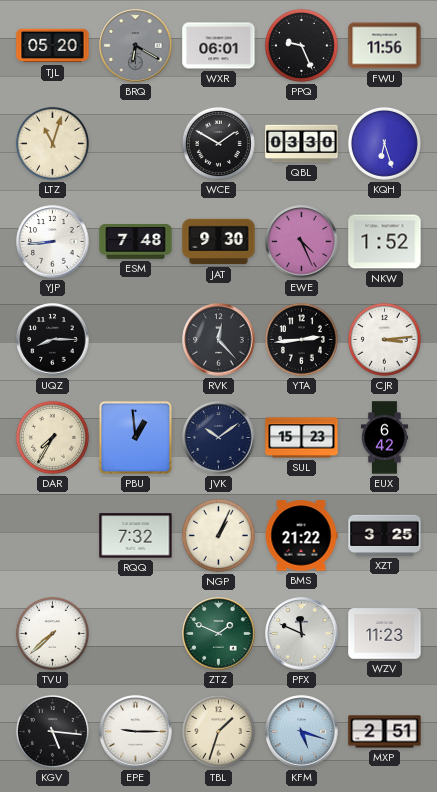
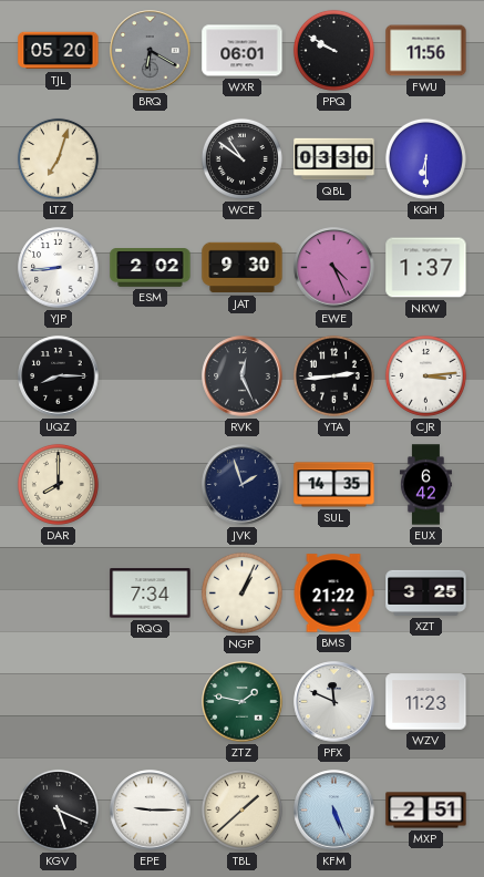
PPQ: 9:26 -> 9:50 (333, 50)
LTZ: 11:03 -> 7:03 (58, 158)
WCE: 1:50 -> 10:51 (241, 158)
KQH: 6:27 -> 6:30 (425, 158)
ESM: 7:48 -> 2:02 (151, 268)
NKW: 1:52 -> 1:37 (426, 268)
RVK: 12:23 -> 12:26 (243, 376)
DAR: 7:35 -> 8:00 (58, 484)
PBU: 12:59 -> none (135, 437)
JVK: 10:09 -> 1:57 (243, 485)
SUL: 15:23 -> 14:35 (334, 485)
RQQ: 7:32 -> 7:34 (151, 594)
TVU: 7:38 -> none (52, 633)
ZTZ: 1:49 -> 1:47 (243, 702)
KGV: 5:16 -> 5:19 (58, 809)
TBL: 1:33 -> 1:38 (241, 809)
KFM: 5:18 -> 5:26 (334, 811)
